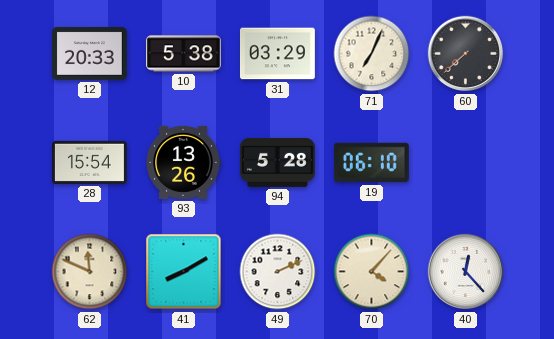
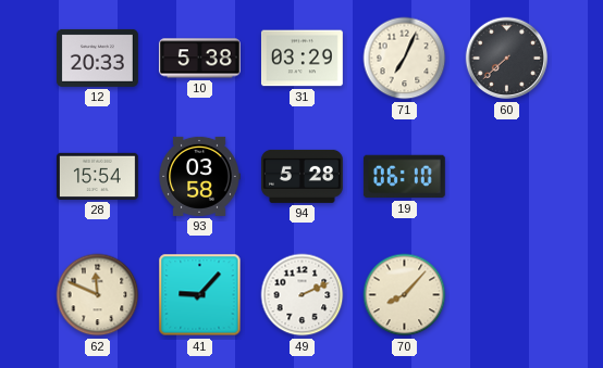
93: 13:26 -> 03:58 (199, 176)
41: 8:10 -> 9:07 (200, 295)
70: 4:07 -> 8:07 (405, 295)
40: 12:23 -> none (466, 272)
